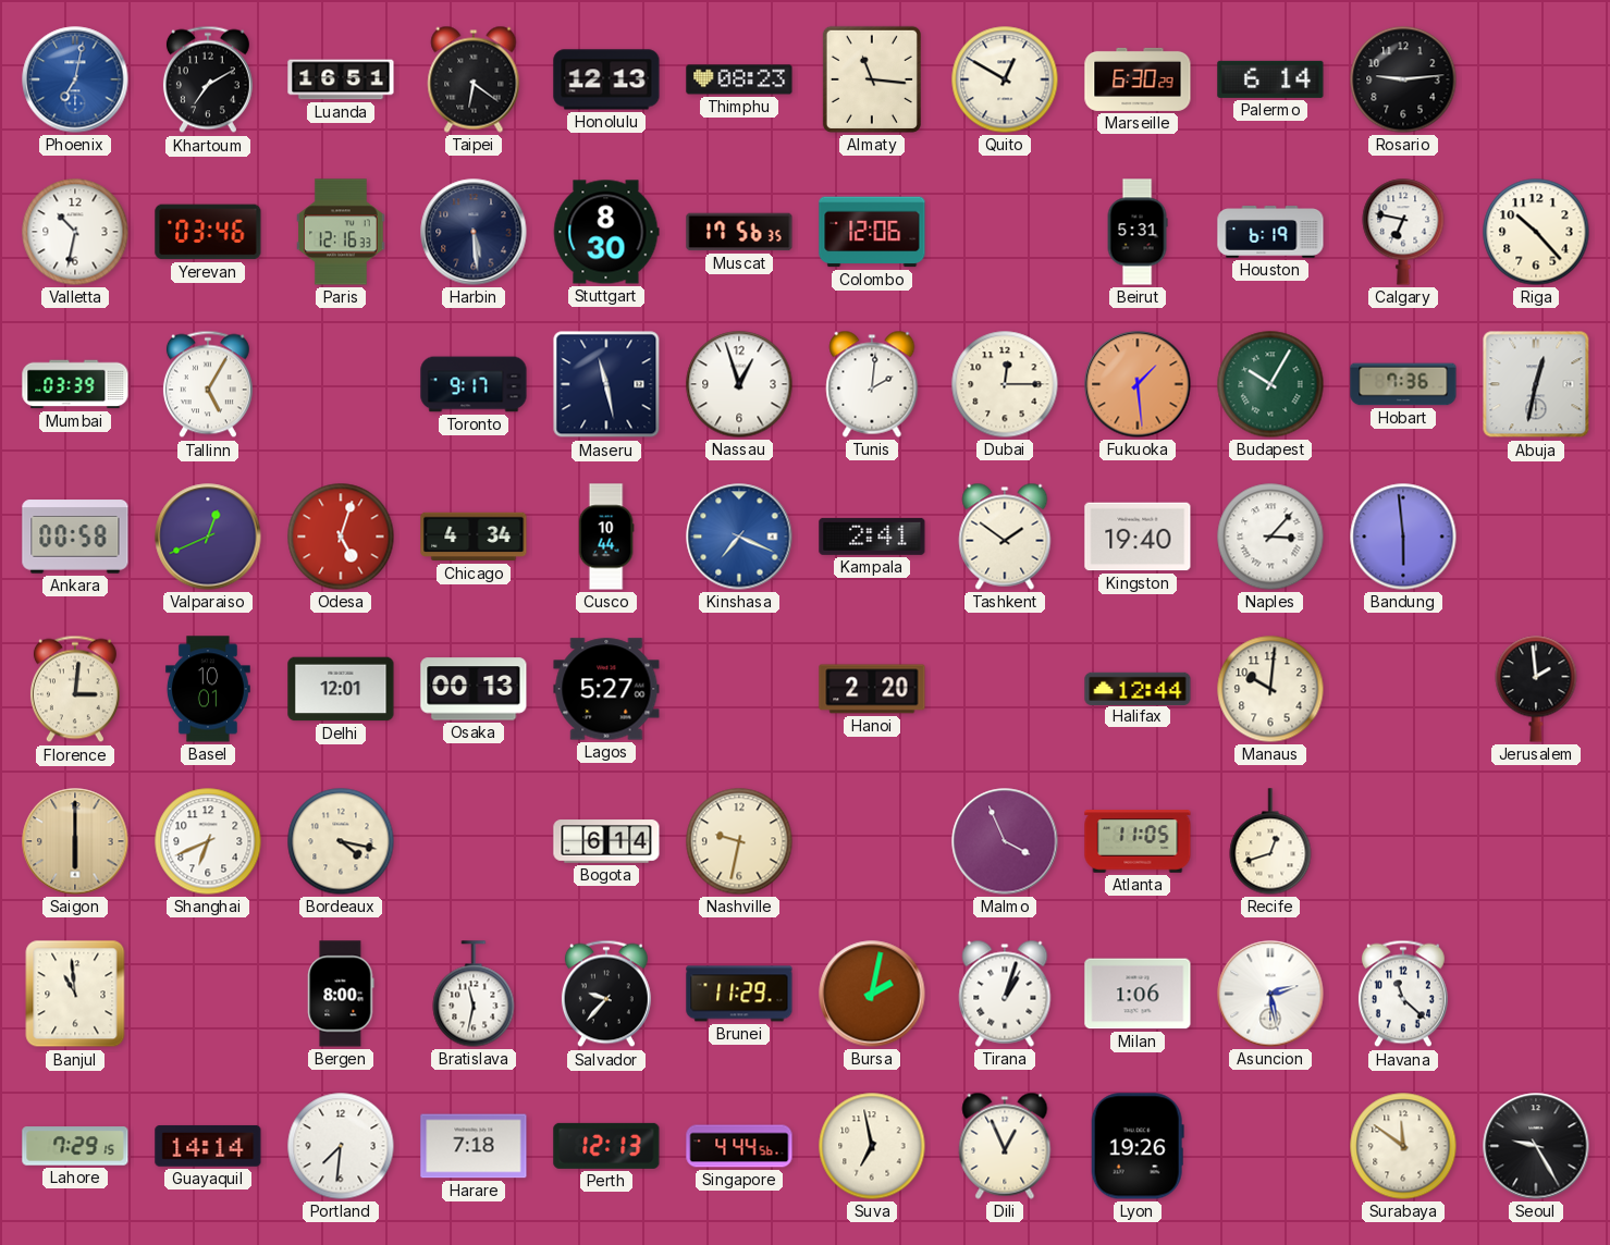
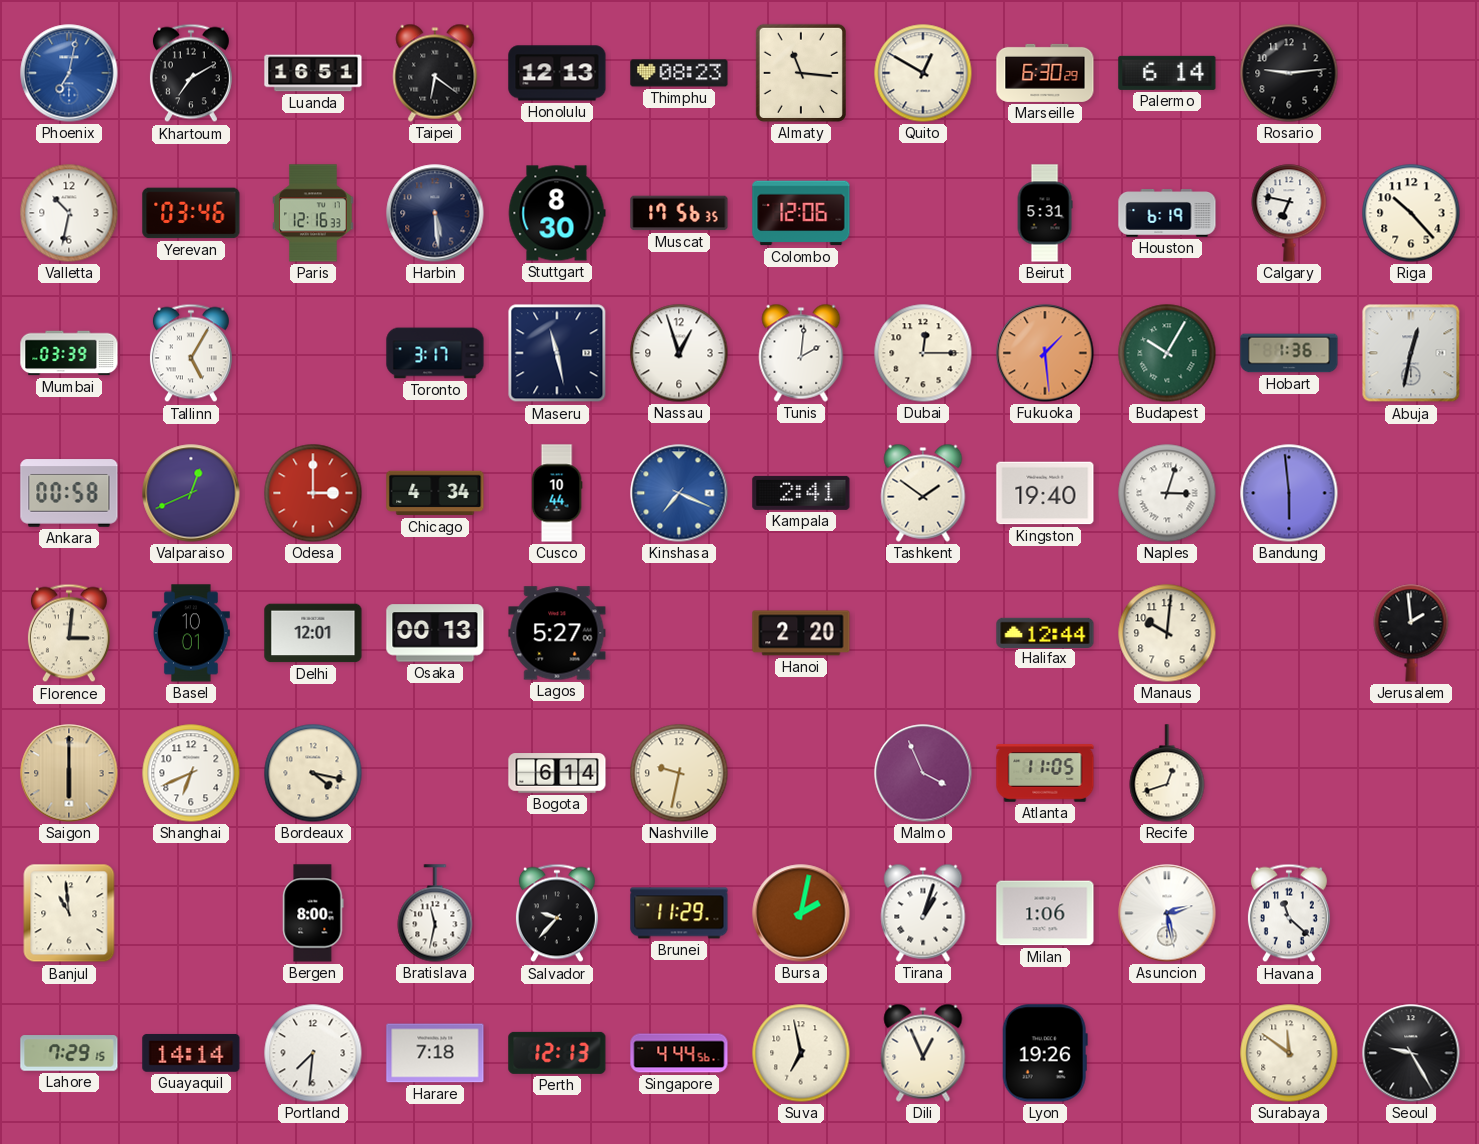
Toronto: 9:17 -> 3:17 (435, 353)
Hobart: 7:36 -> 1:36 (1289, 353)
Odesa: 5:03 -> 3:00 (313, 493)
Naples: 3:07 -> 3:03 (1167, 493)
